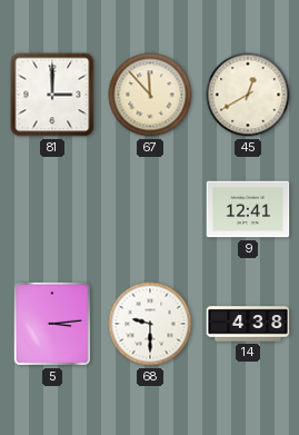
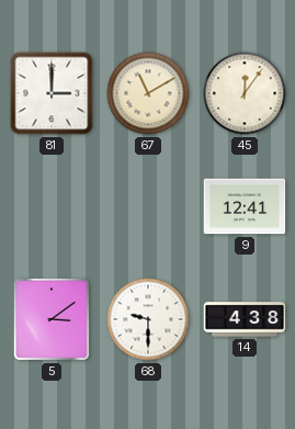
67: 11:53 -> 11:10 (148, 93)
45: 12:40 -> 12:06 (245, 93)
5: 3:14 -> 3:09 (52, 319)
